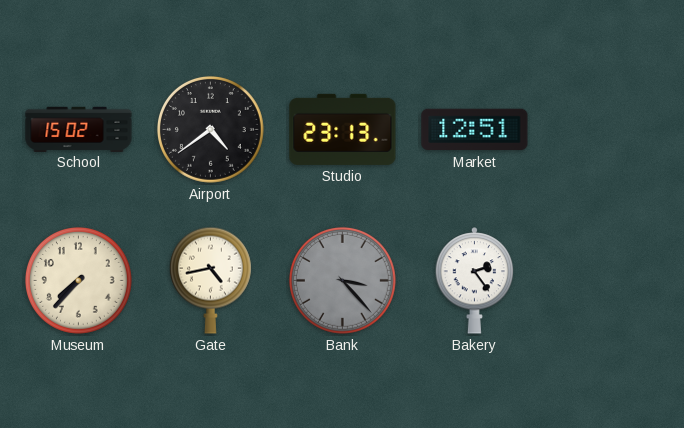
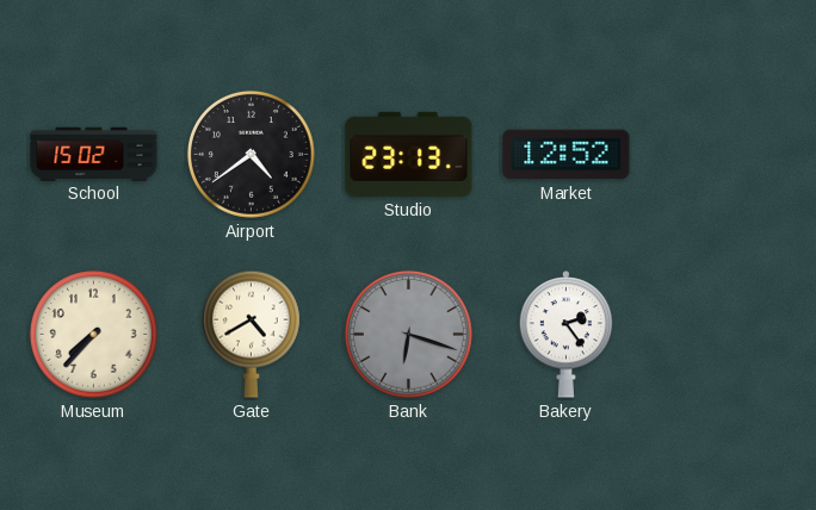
Market: 12:51 -> 12:52 (567, 155)
Gate: 4:43 -> 4:40 (251, 334)
Bank: 3:23 -> 6:18 (408, 334)
